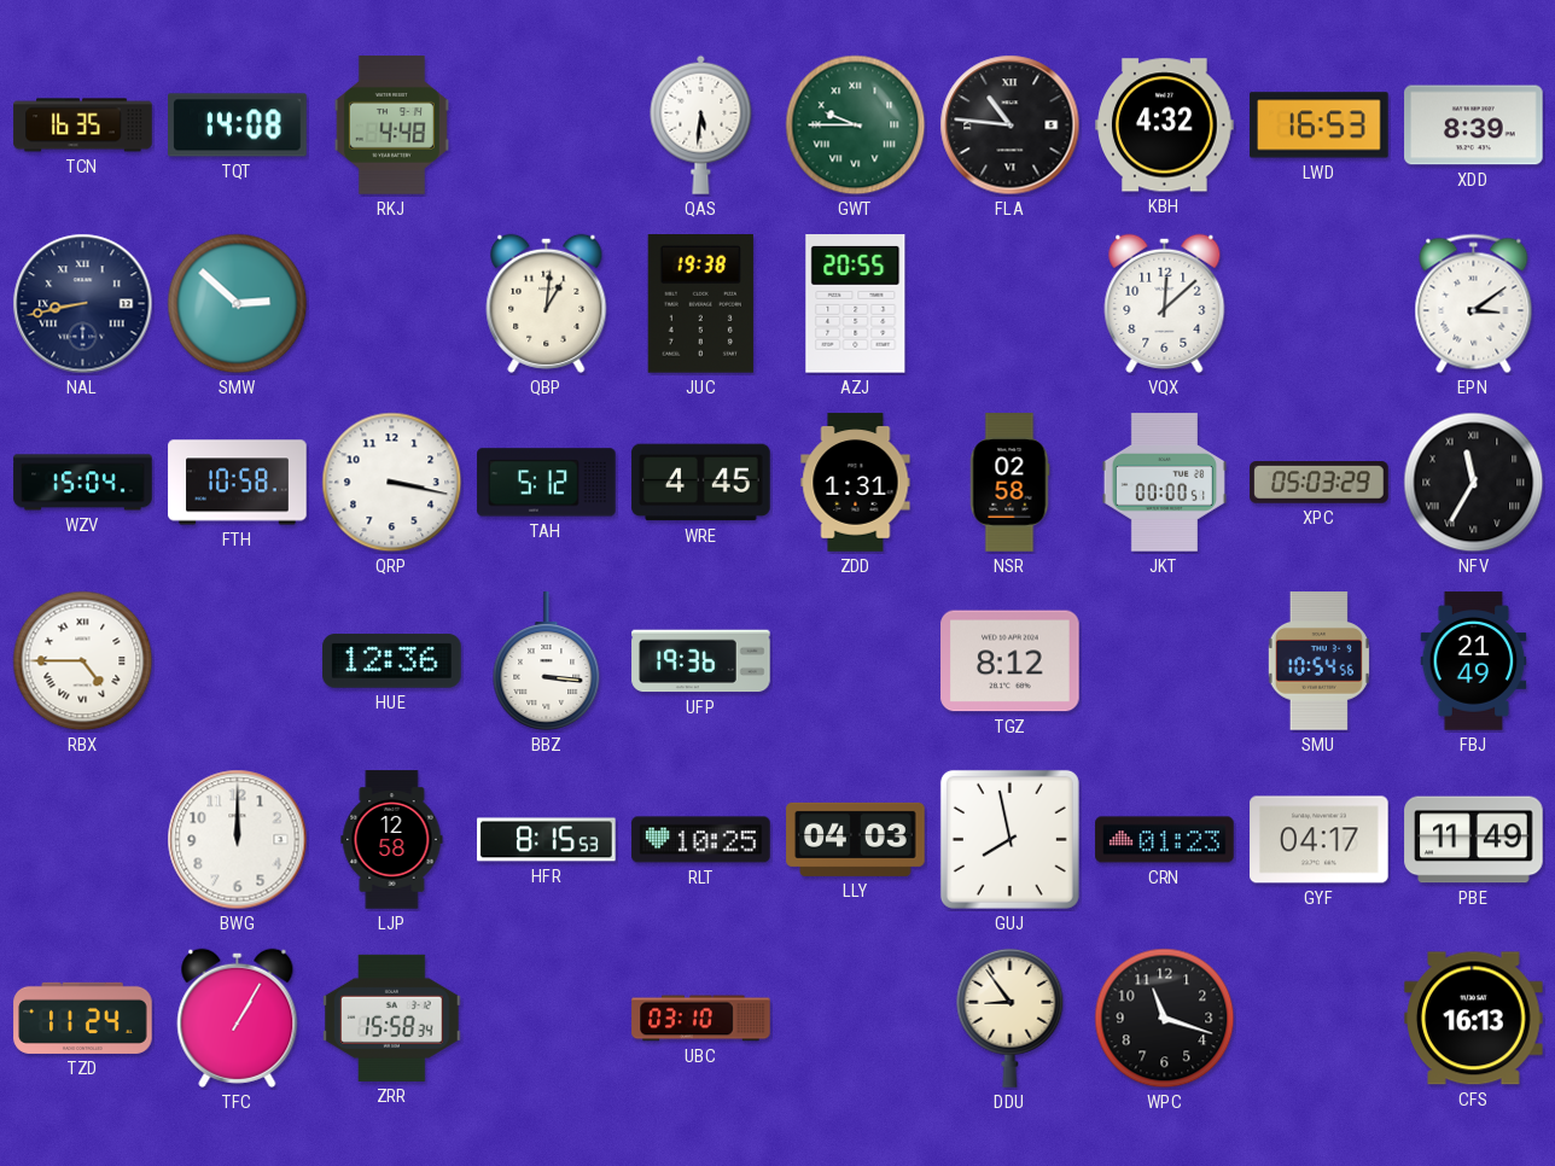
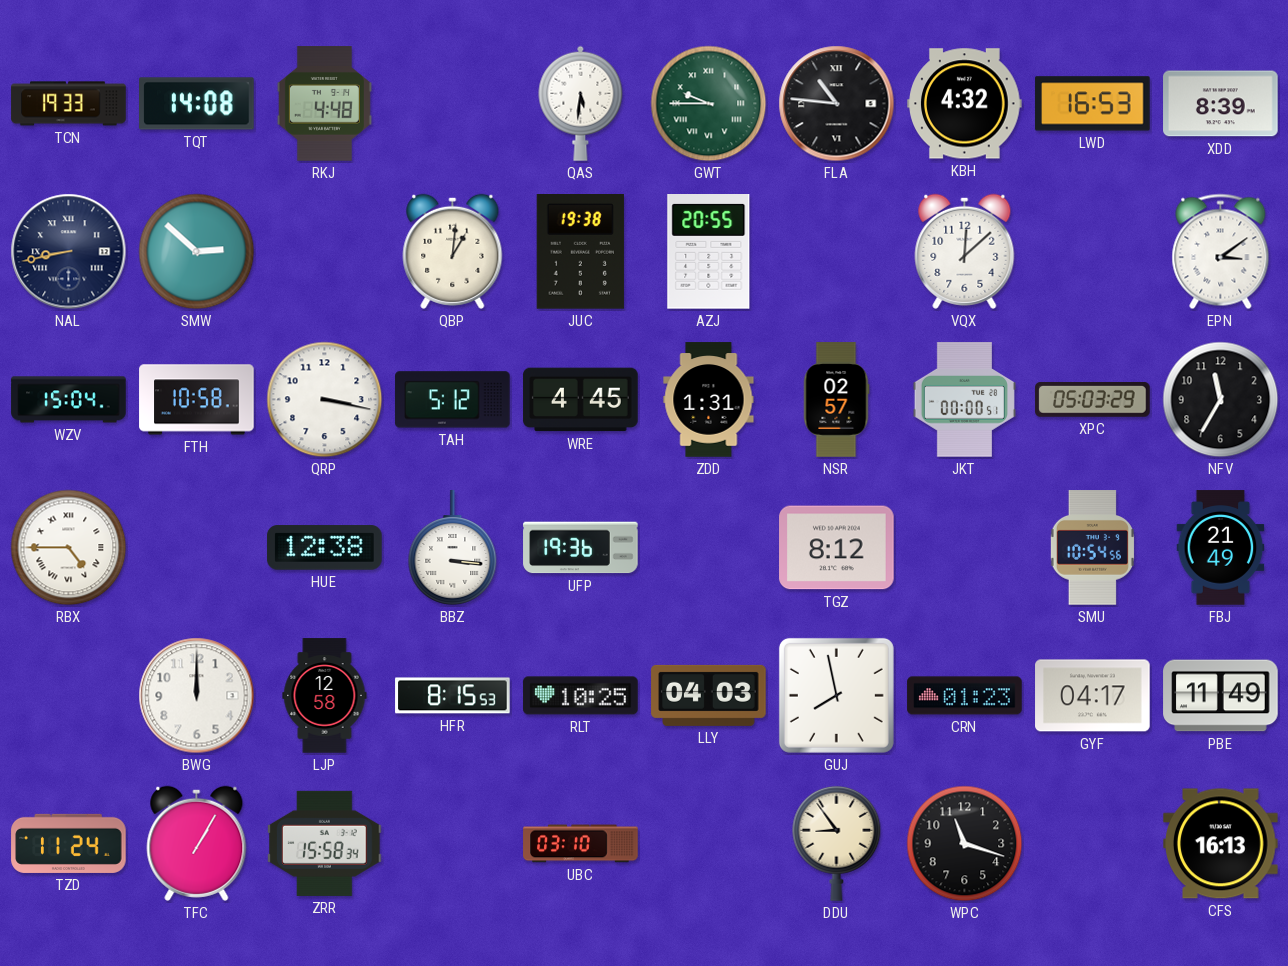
TCN: 16:35 -> 19:33 (69, 104)
NSR: 02:58 -> 02:57 (836, 400)
NFV numerals: Roman -> Arabic (1221, 400)
HUE: 12:36 -> 12:38 (325, 548)
